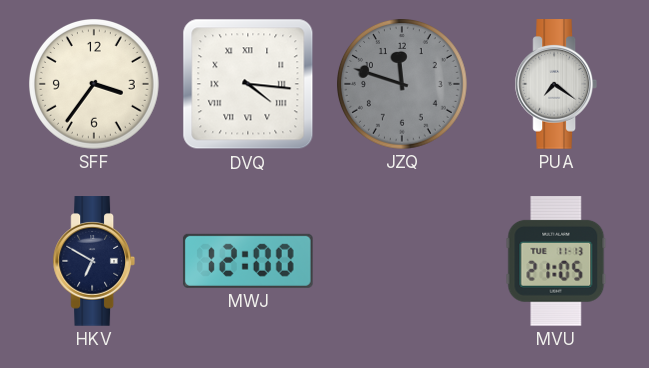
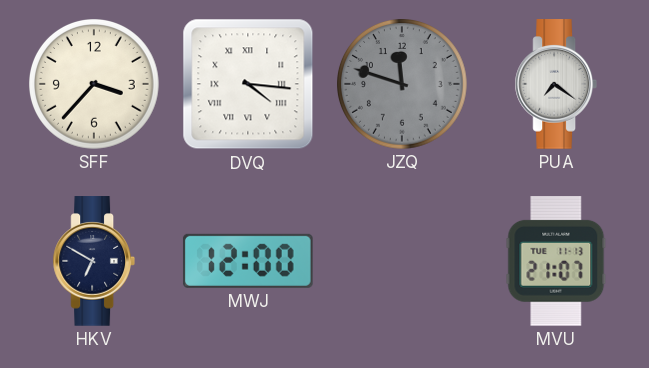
SFF: 3:36 -> 3:37 (95, 85)
MVU: 21:05 -> 21:07 (556, 262)
